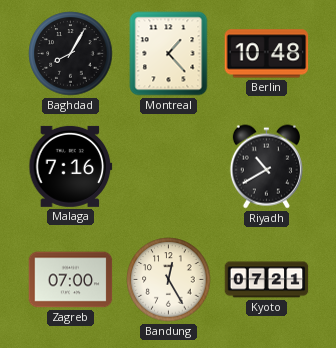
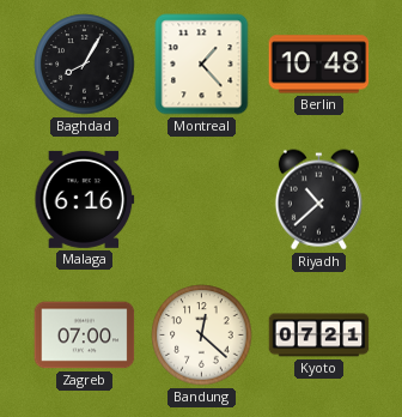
Malaga: 7:16 -> 6:16 (85, 199)
Riyadh: 10:40 -> 10:38 (318, 200)
Bandung: 12:25 -> 12:22 (202, 336)
